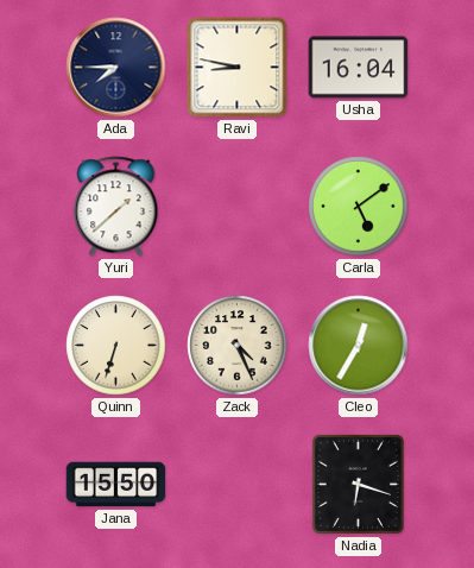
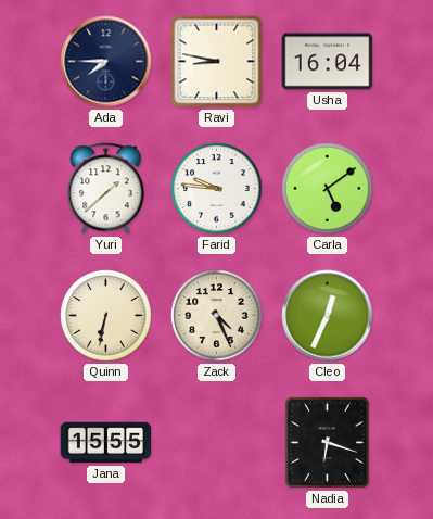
Farid: none -> 9:46 (217, 189)
Quinn: 6:33 -> 6:32 (106, 316)
Cleo: 12:35 -> 12:34 (328, 316)
Jana: 15:50 -> 15:55 (106, 443)
